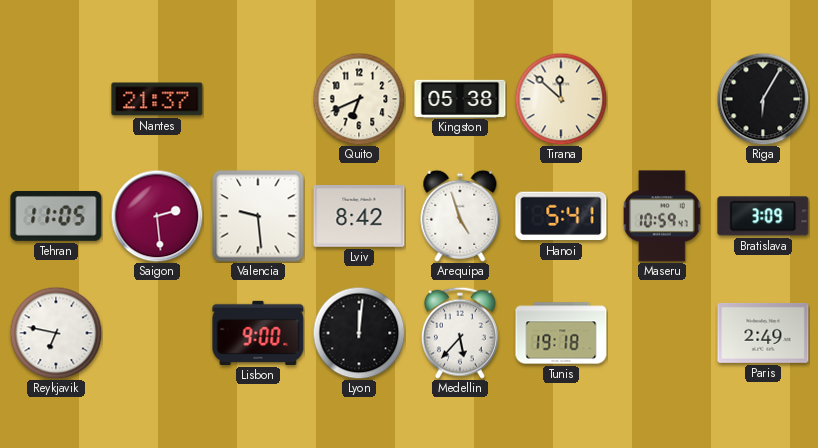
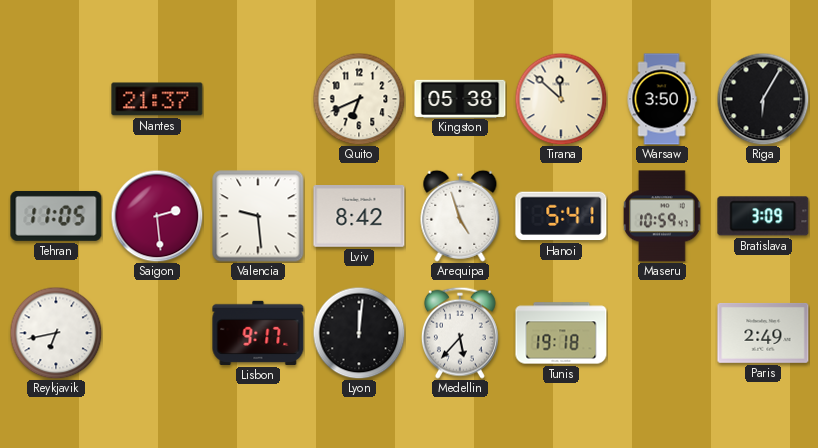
Warsaw: none -> 3:50 (662, 99)
Reykjavik: 6:47 -> 6:43 (56, 333)
Lisbon: 9:00 -> 9:17 (258, 333)
